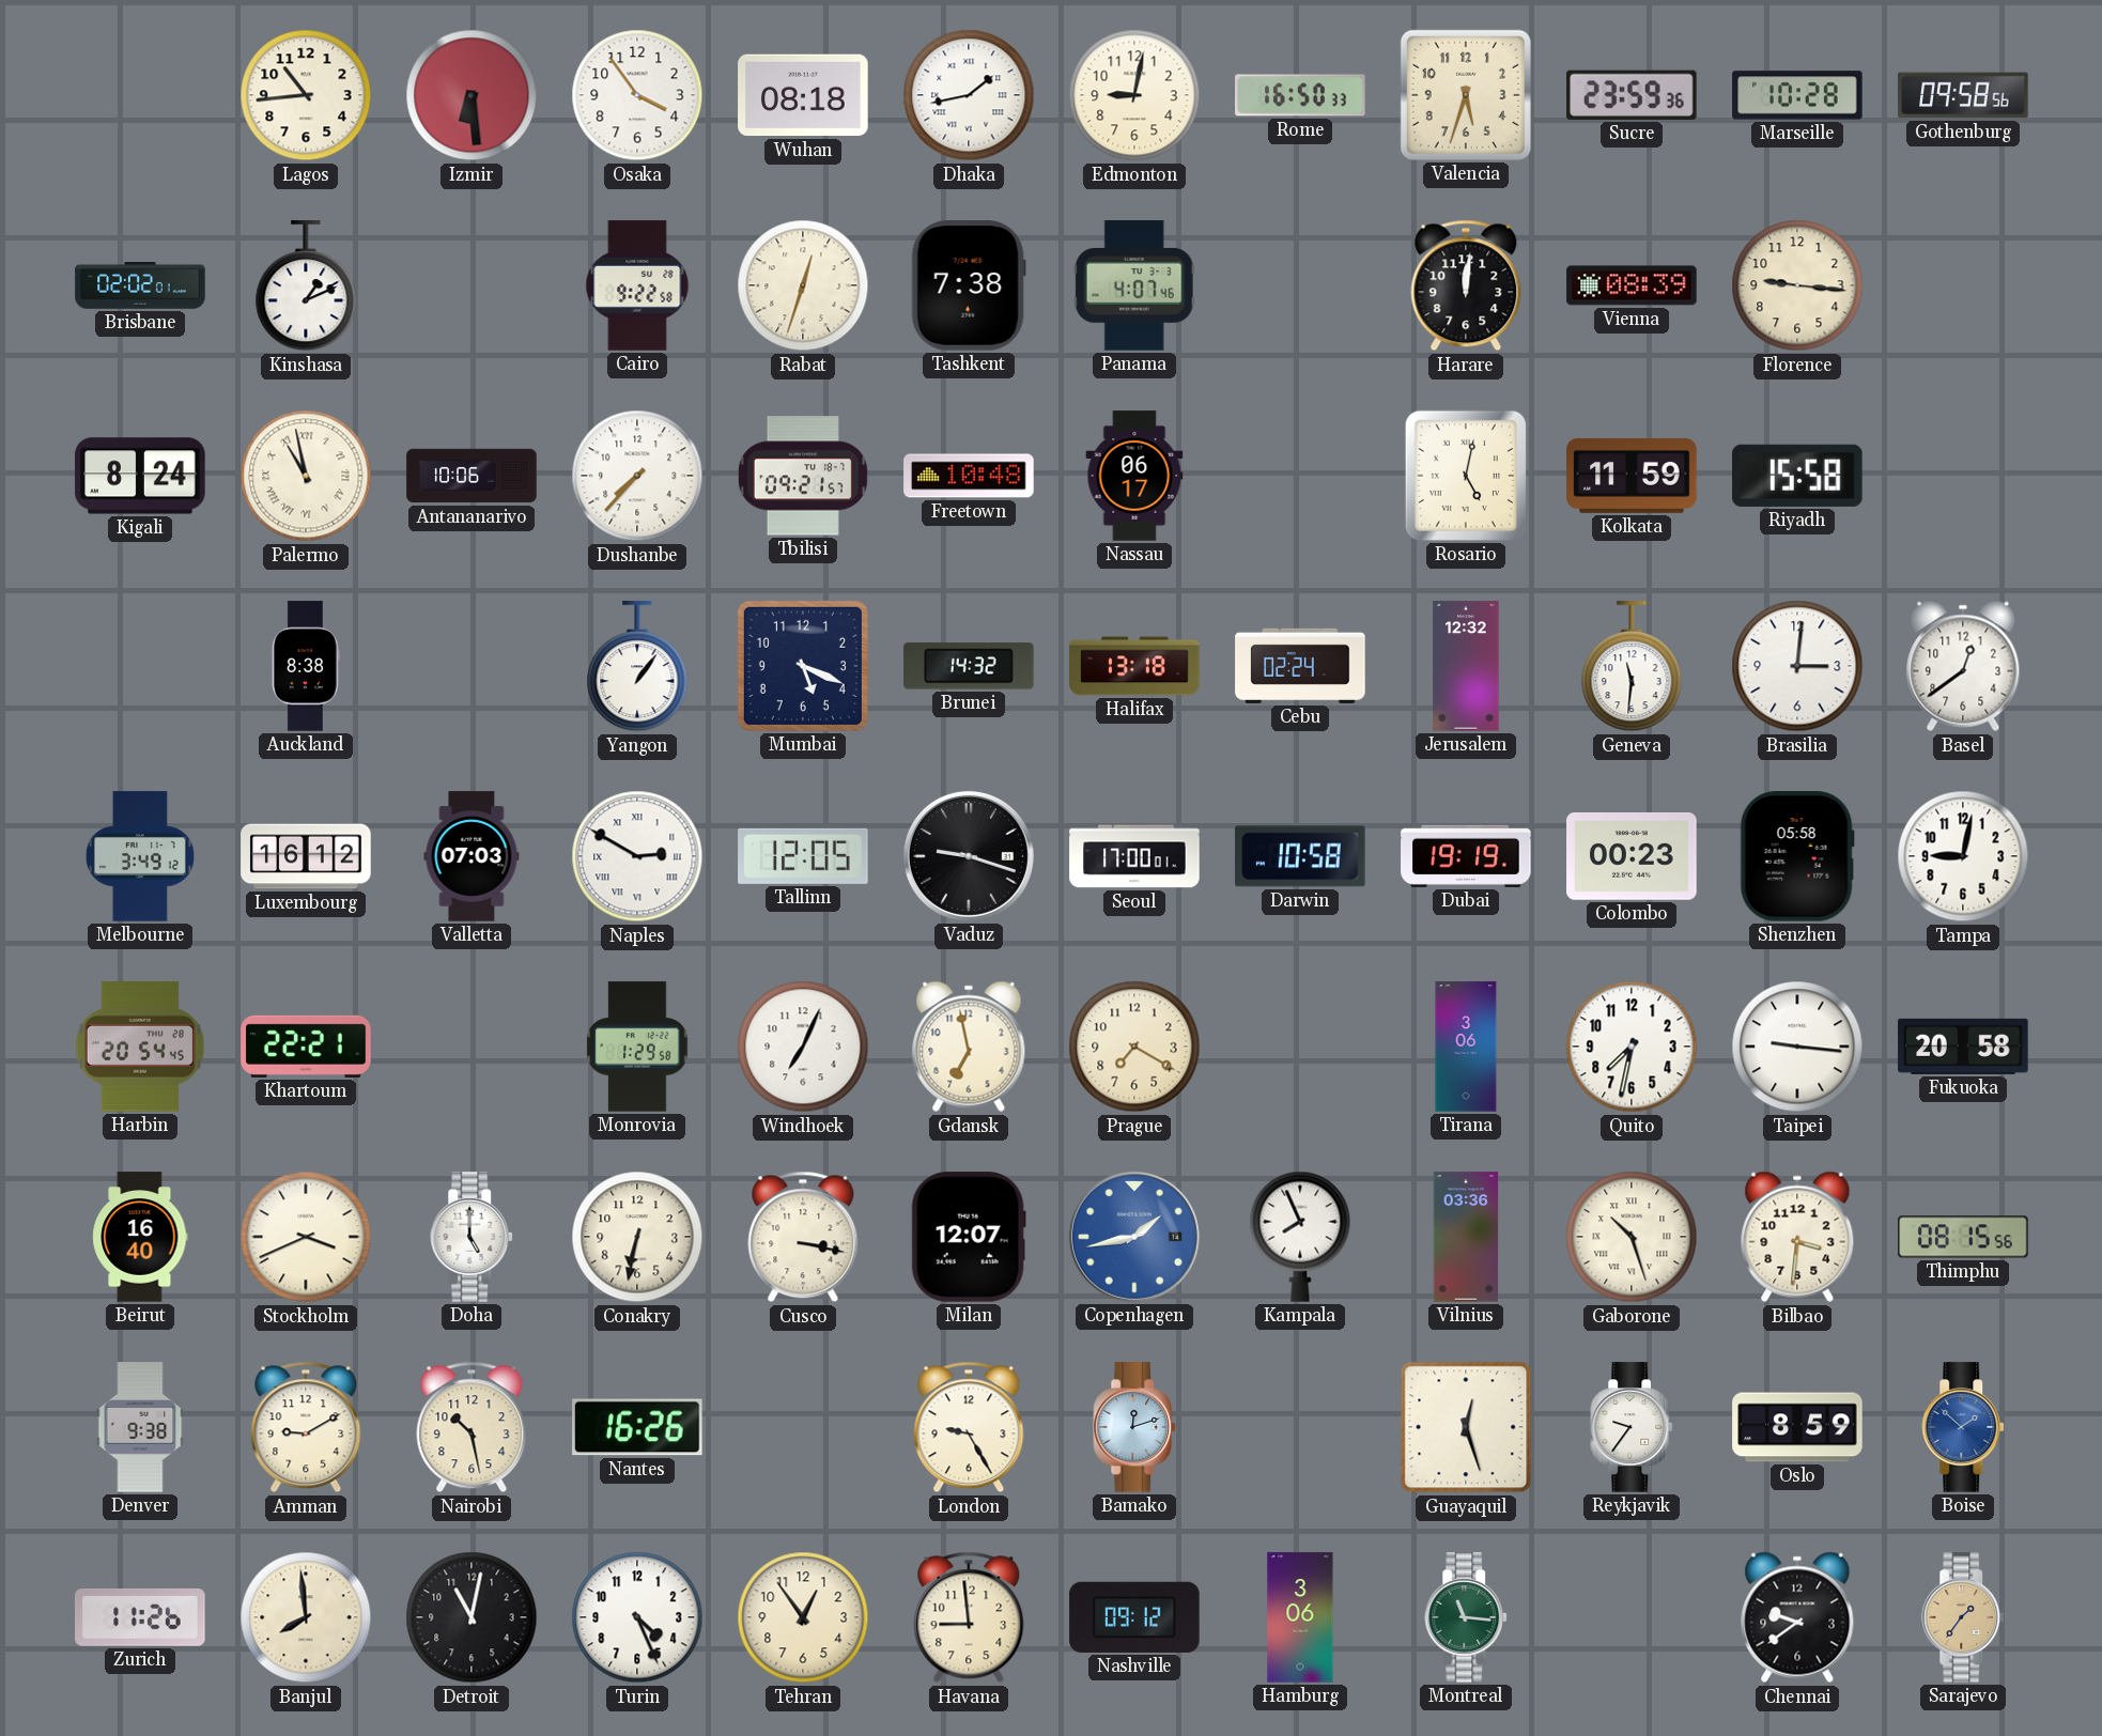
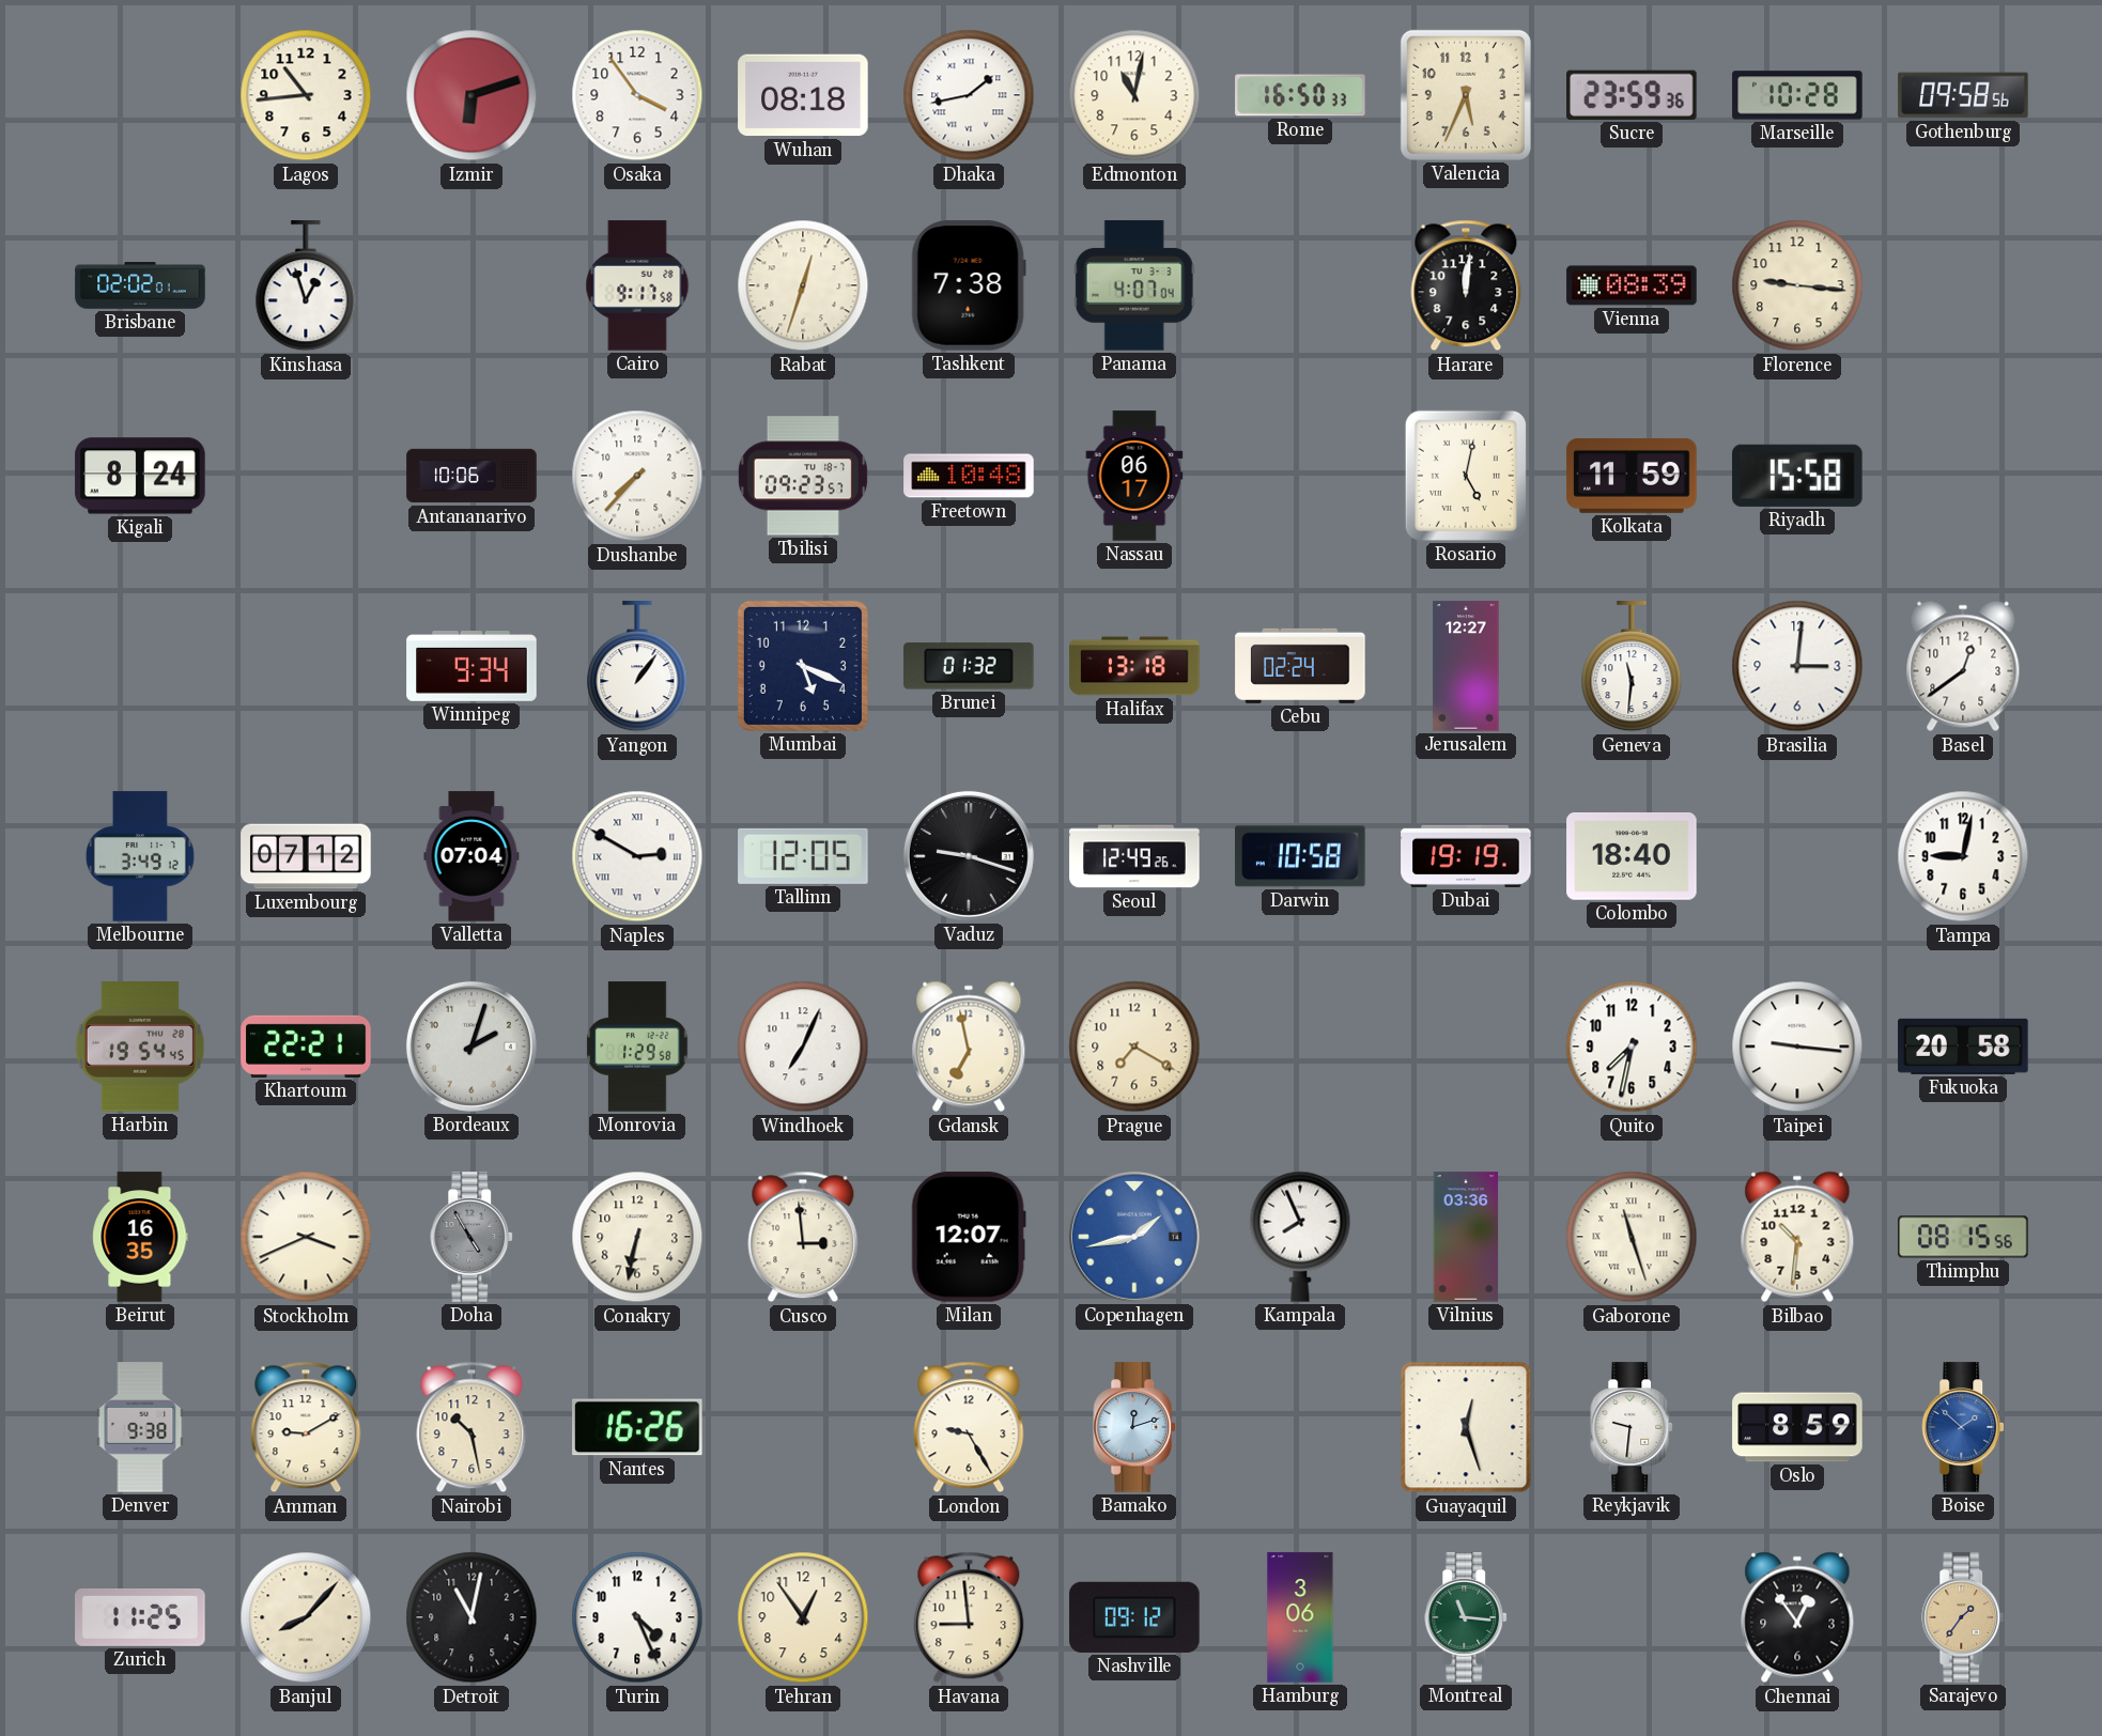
Izmir: 6:29 -> 6:12 (472, 95)
Edmonton: 9:02 -> 11:02 (1134, 95)
Valencia: 5:33 -> 5:34 (1466, 95)
Kinshasa: 1:11 -> 12:57 (306, 286)
Cairo: 9:22 -> 9:17 (637, 285)
Panama: 4:07:46 -> 4:07:04 (1134, 285)
Palermo: 10:58 -> none (306, 476)
Tbilisi: 09:21 -> 09:23 (803, 476)
Auckland: 8:38 -> none (306, 666)
Winnipeg: none -> 9:34 (472, 667)
Brunei: 14:32 -> 01:32 (969, 666)
Jerusalem: 12:32 -> 12:27 (1466, 666)
Luxembourg: 16:12 -> 07:12 (306, 856)
Valletta: 07:03 -> 07:04 (472, 856)
Seoul: 17:00 -> 12:49 (1134, 856)
Colombo: 00:23 -> 18:40 (1632, 856)
Shenzhen: 05:58 -> none (1797, 856)
Harbin: 20:54 -> 19:54 (140, 1047)
Bordeaux: none -> 2:03 (472, 1047)
Tirana: 3:06 -> none (1466, 1047)
Beirut: 16:40 -> 16:35 (140, 1237)
Doha: 5:00 -> 4:55 (473, 1237)
Doha dial: white -> grey (473, 1237)
Cusco: 3:17 -> 2:59 (803, 1237)
Gaborone: 10:27 -> 11:27 (1632, 1237)
Bilbao: 3:31 -> 10:31 (1797, 1237)
Reykjavik: 9:36 -> 9:31 (1633, 1427)
Zurich: 11:26 -> 11:25 (140, 1617)
Banjul: 7:59 -> 8:07 (306, 1617)
Chennai: 9:39 -> 12:54 (1797, 1617)
